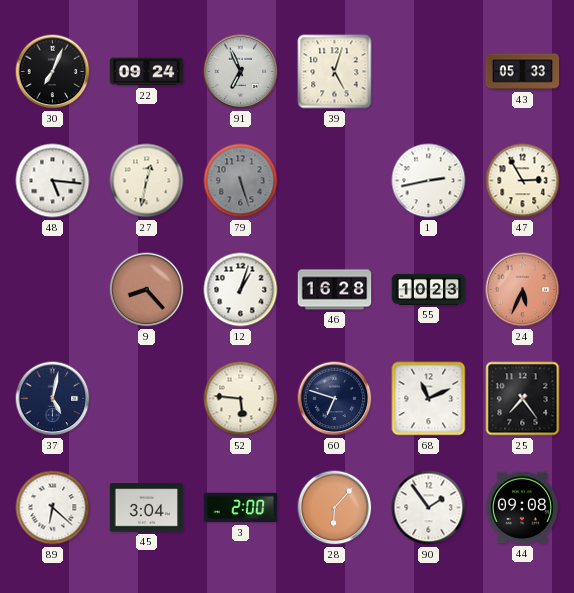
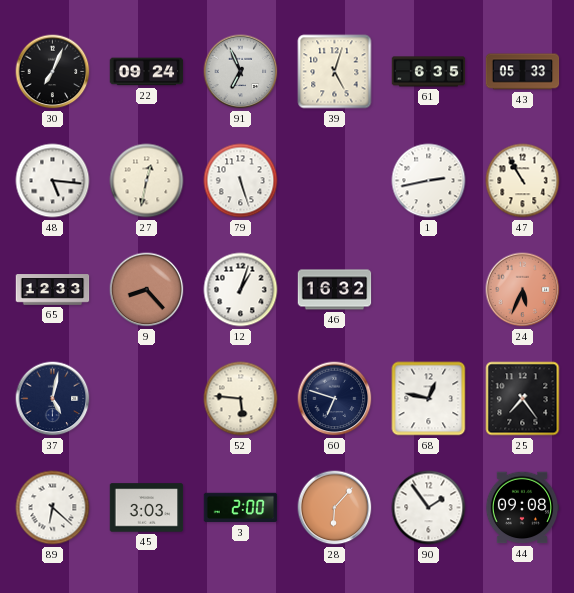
61: none -> 6:35 (429, 72)
79 dial: grey -> white (241, 181)
47: 2:55 -> 10:55 (523, 181)
65: none -> 12:33 (53, 290)
46: 16:28 -> 16:32 (335, 290)
55: 10:23 -> none (429, 289)
68: 11:11 -> 12:47 (429, 399)
45: 3:04 -> 3:03 (147, 508)
